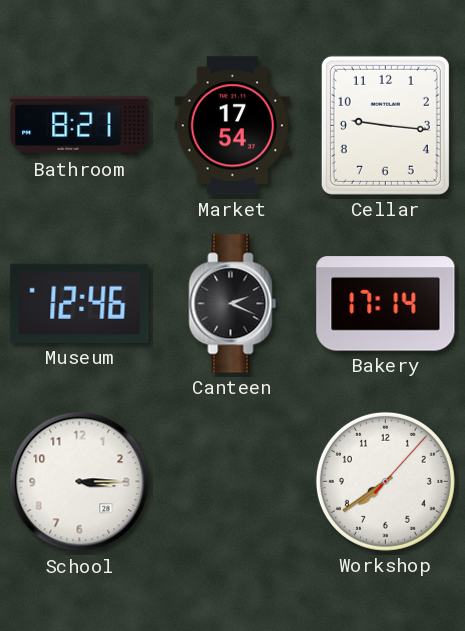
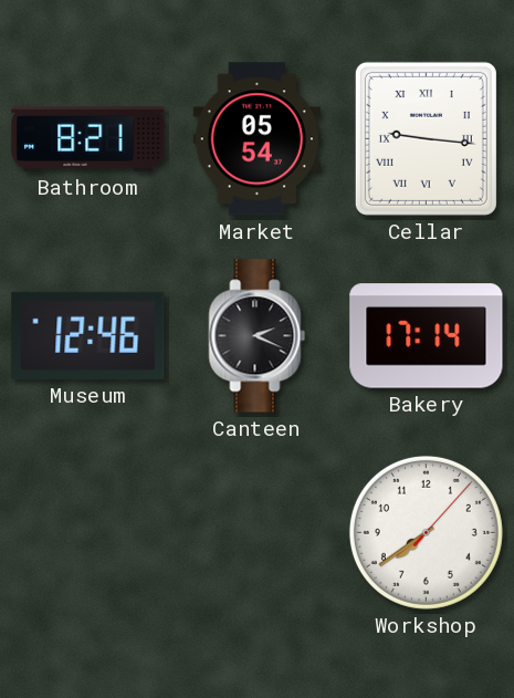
Market: 17:54 -> 05:54 (256, 139)
Cellar numerals: Arabic -> Roman (426, 138)
School: 3:15 -> none (80, 482)
